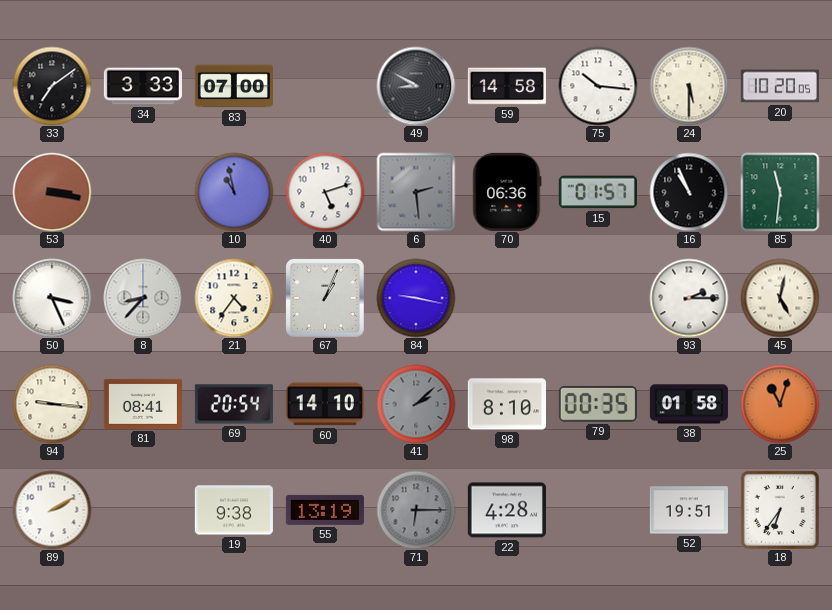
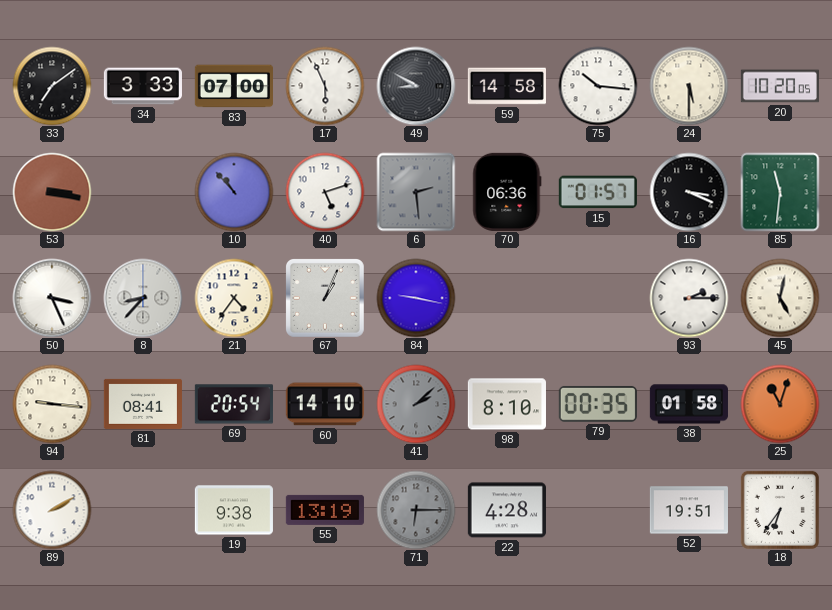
17: none -> 5:56 (325, 86)
10: 10:58 -> 10:53 (234, 192)
16: 10:56 -> 3:19 (689, 192)
